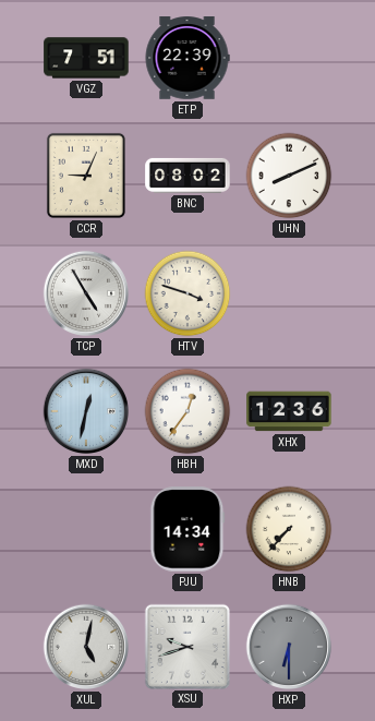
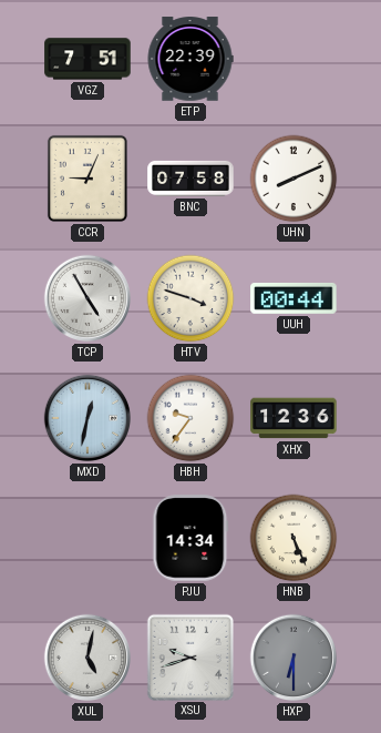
BNC: 08:02 -> 07:58 (190, 179)
UUH: none -> 00:44 (294, 298)
HBH: 12:36 -> 9:36 (190, 418)
HNB: 7:37 -> 5:26 (294, 538)
